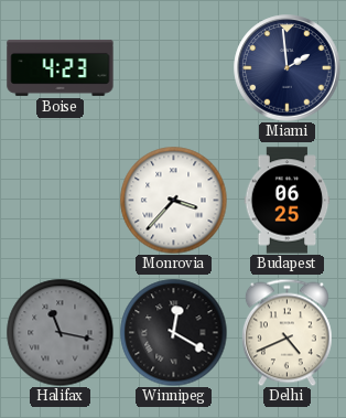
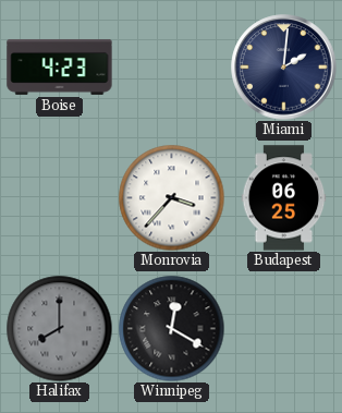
Miami: 1:59 -> 2:01 (284, 68)
Halifax: 11:17 -> 8:00 (59, 328)
Delhi: 4:41 -> none (286, 332)
